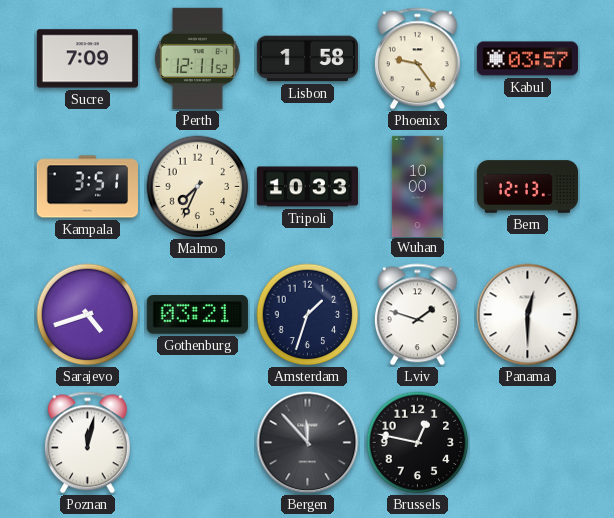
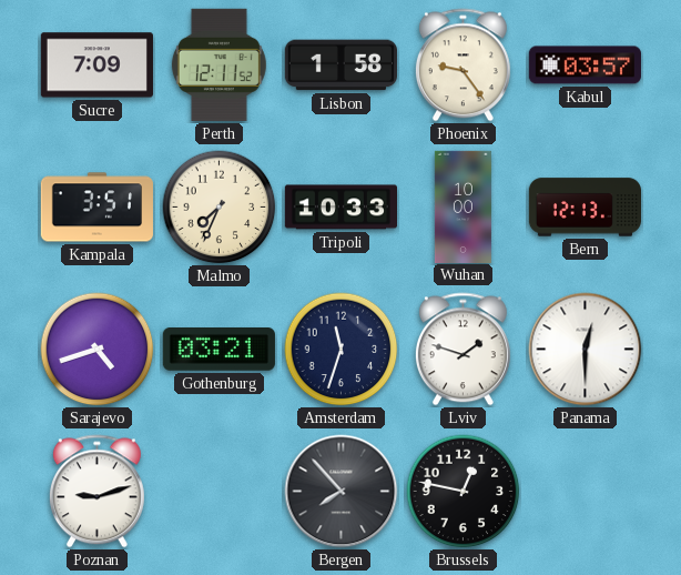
Amsterdam: 1:33 -> 11:33 (342, 350)
Poznan: 12:02 -> 9:12 (96, 492)
Bergen: 11:53 -> 7:53 (342, 492)
